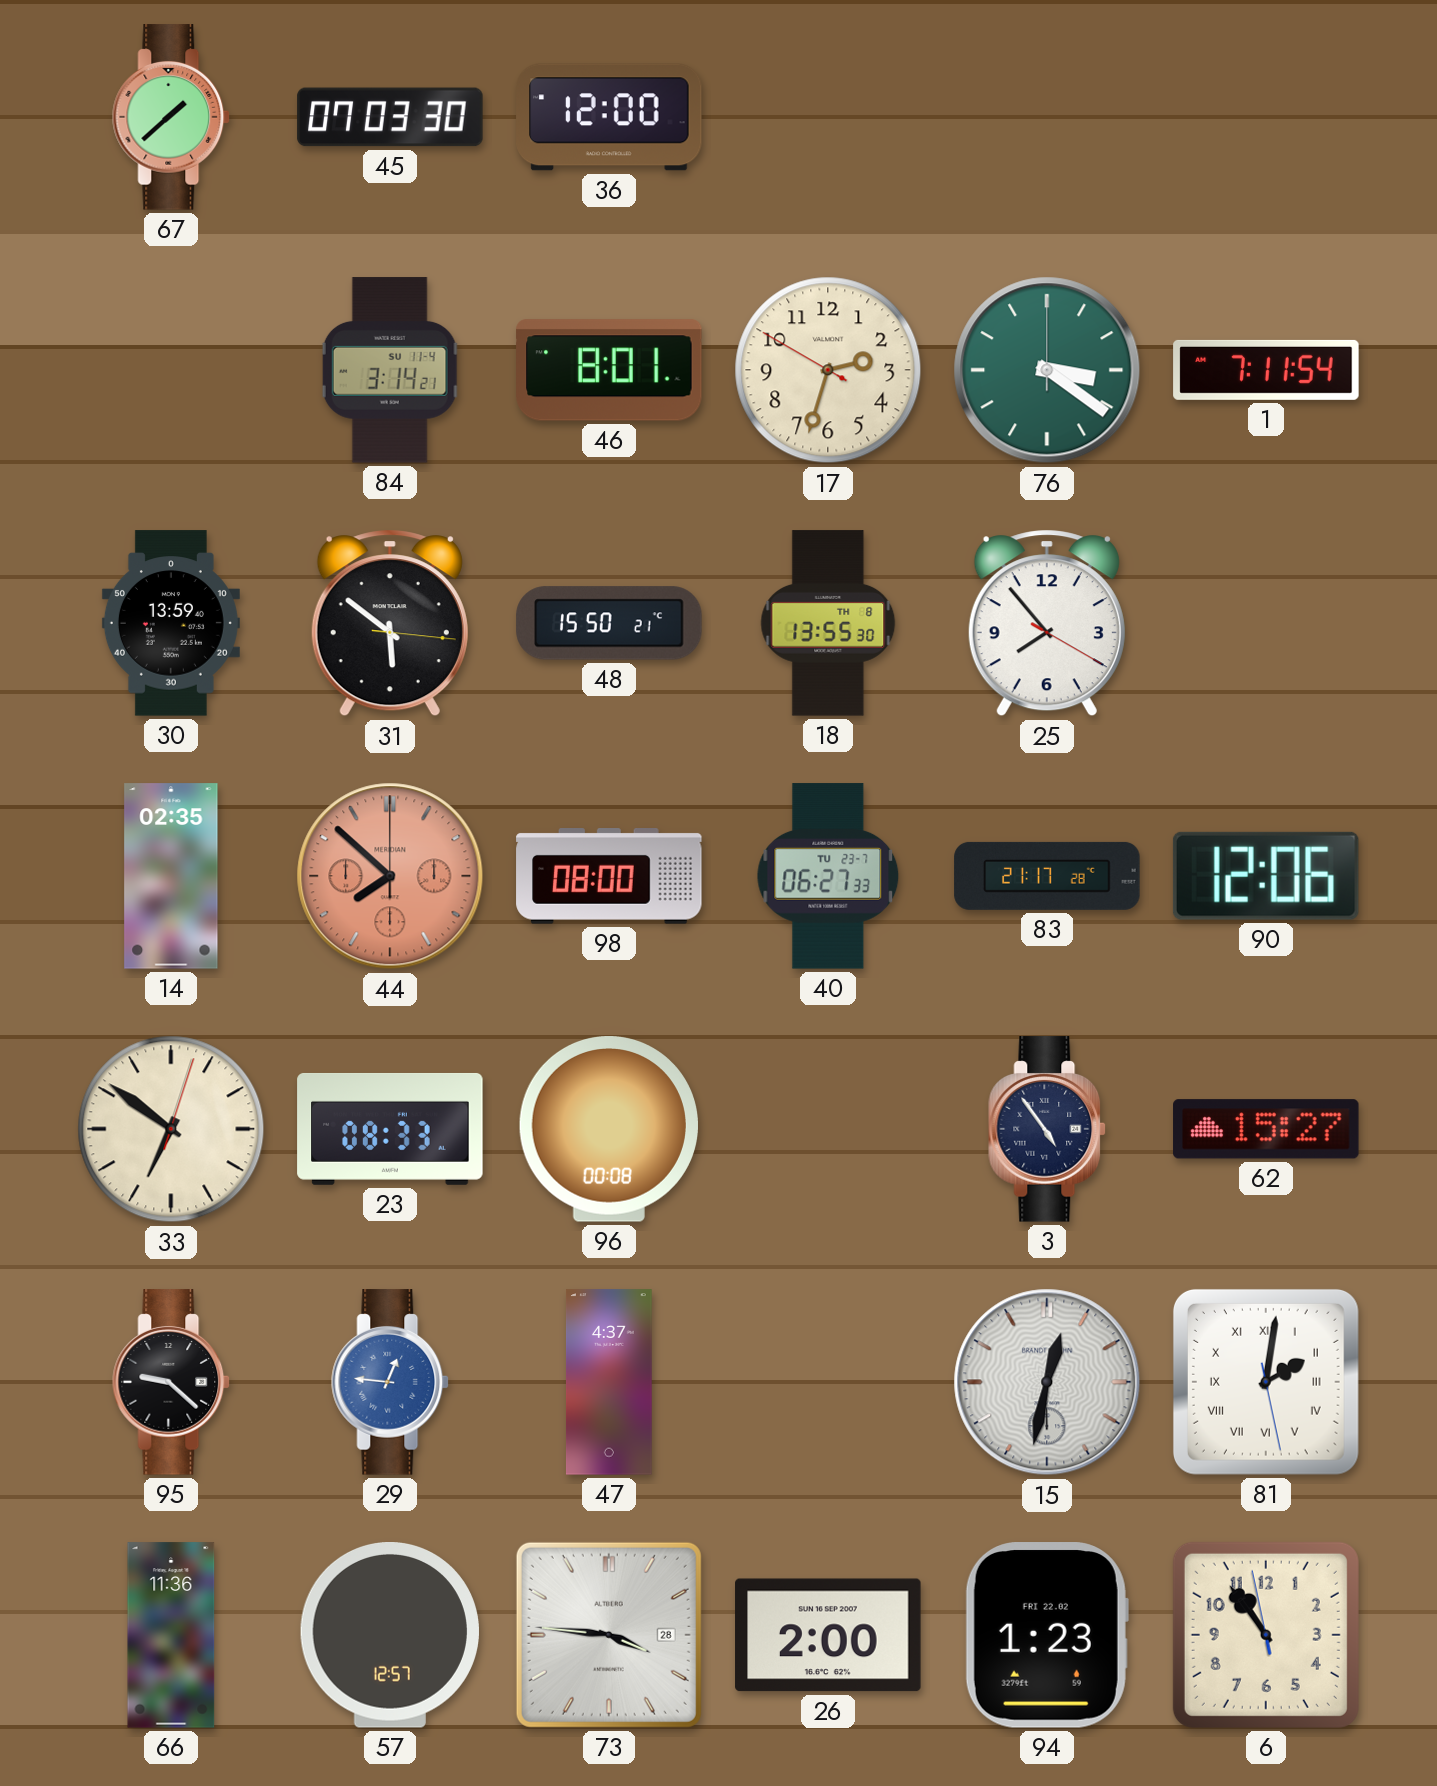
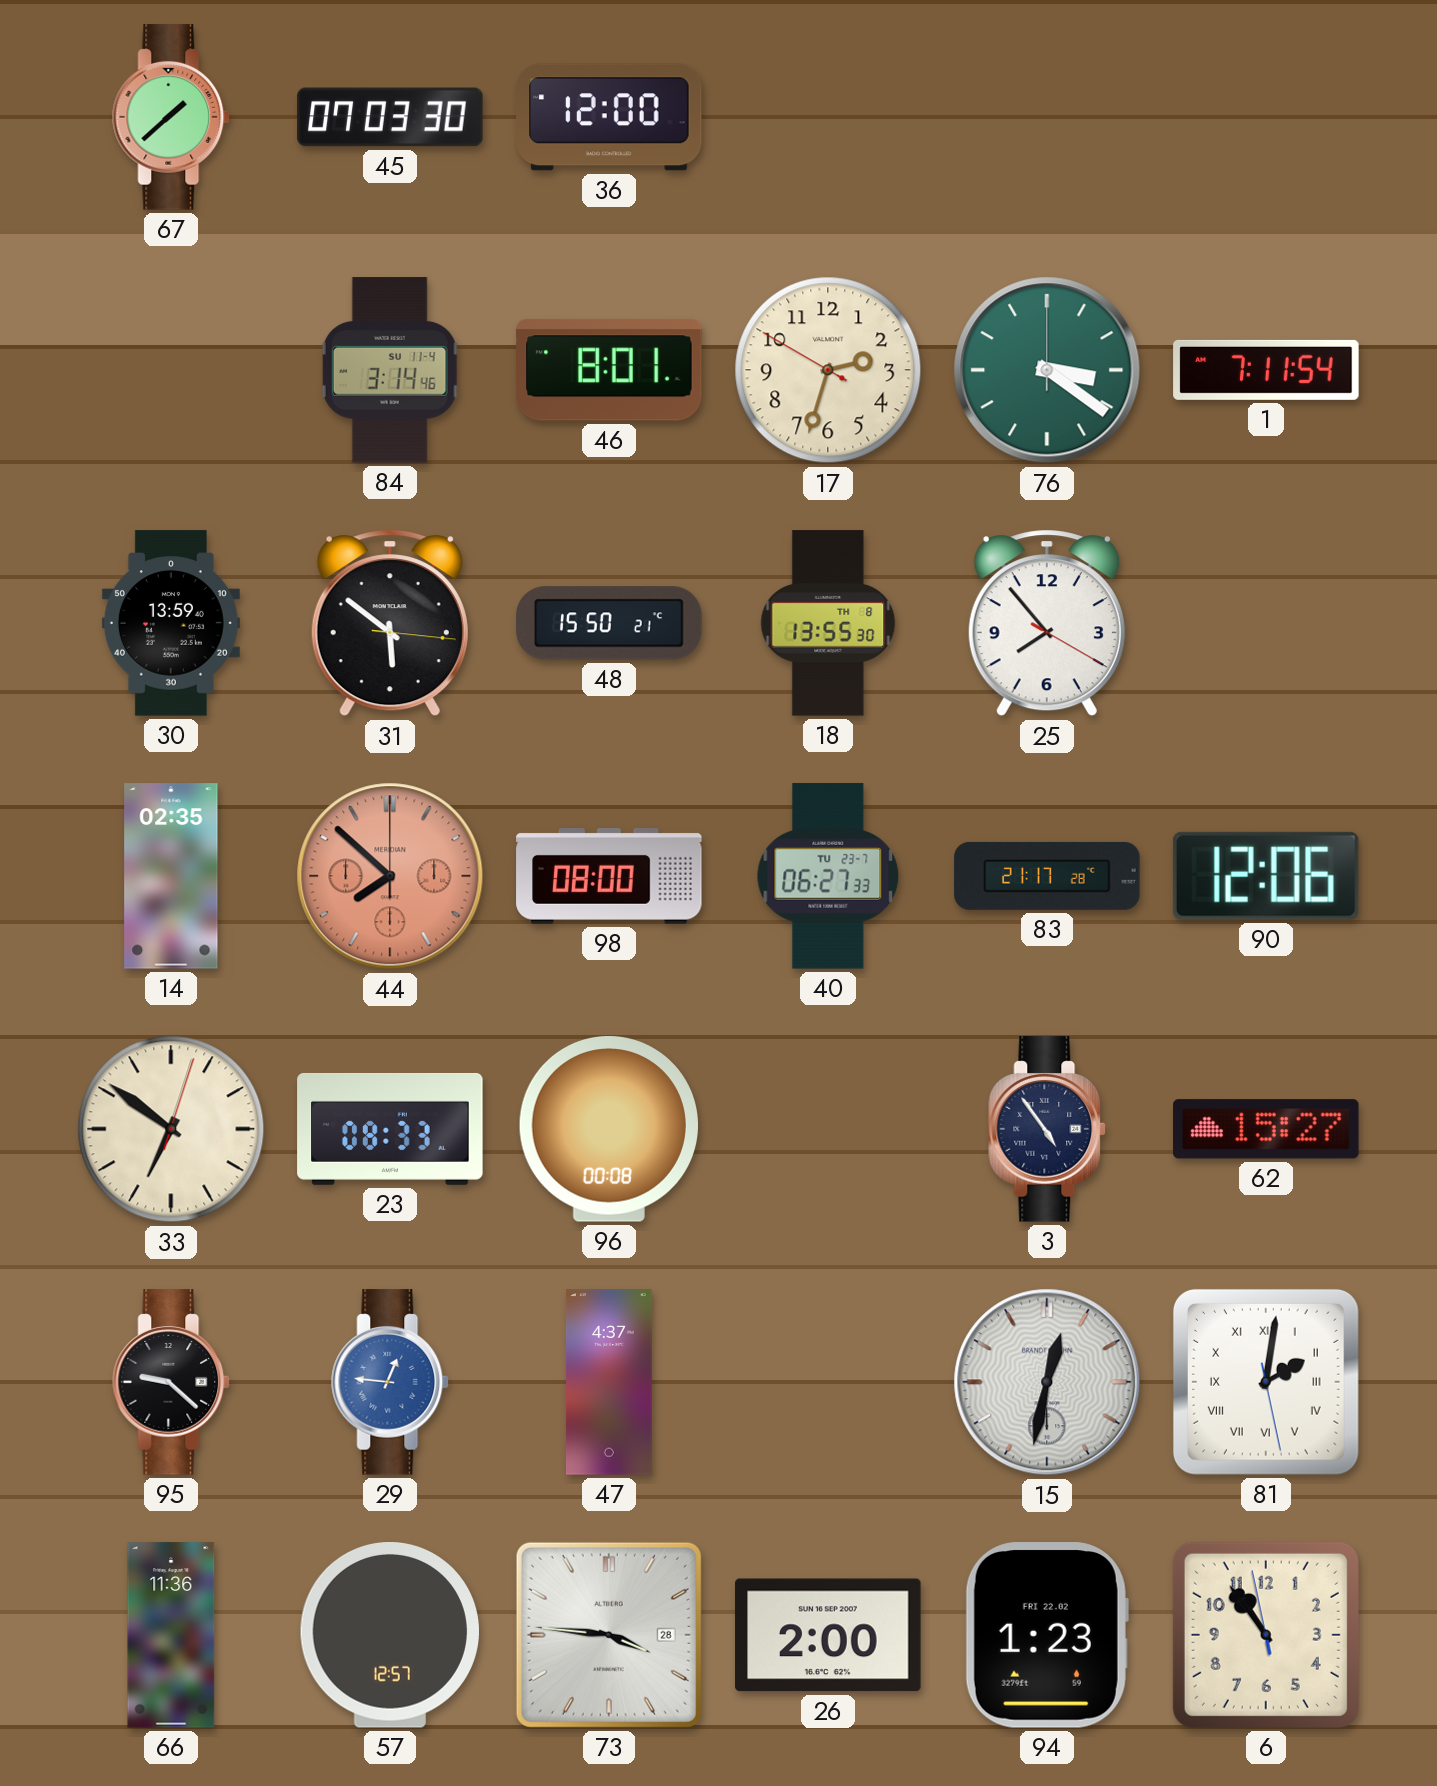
84: 3:14:21 -> 3:14:46 (390, 370)
